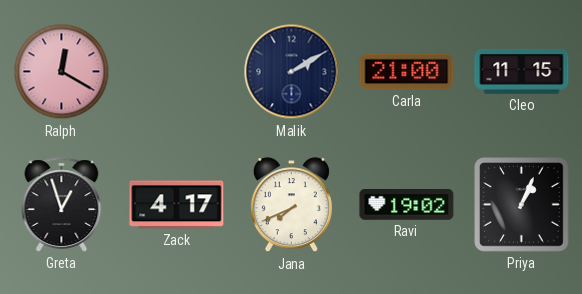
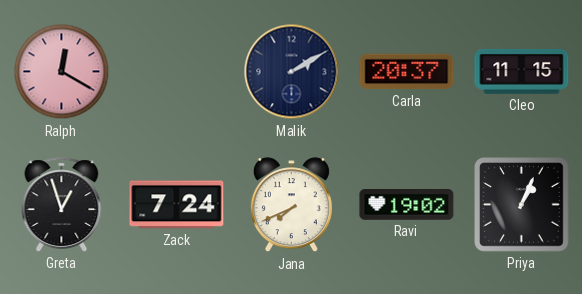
Carla: 21:00 -> 20:37 (407, 72)
Zack: 4:17 -> 7:24 (177, 205)
